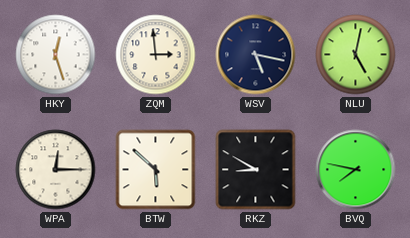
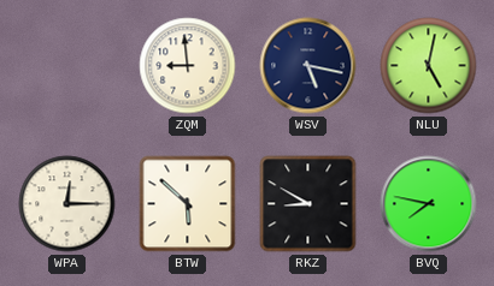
HKY: 12:27 -> none (56, 55)
ZQM: 2:59 -> 8:59 (188, 66)
